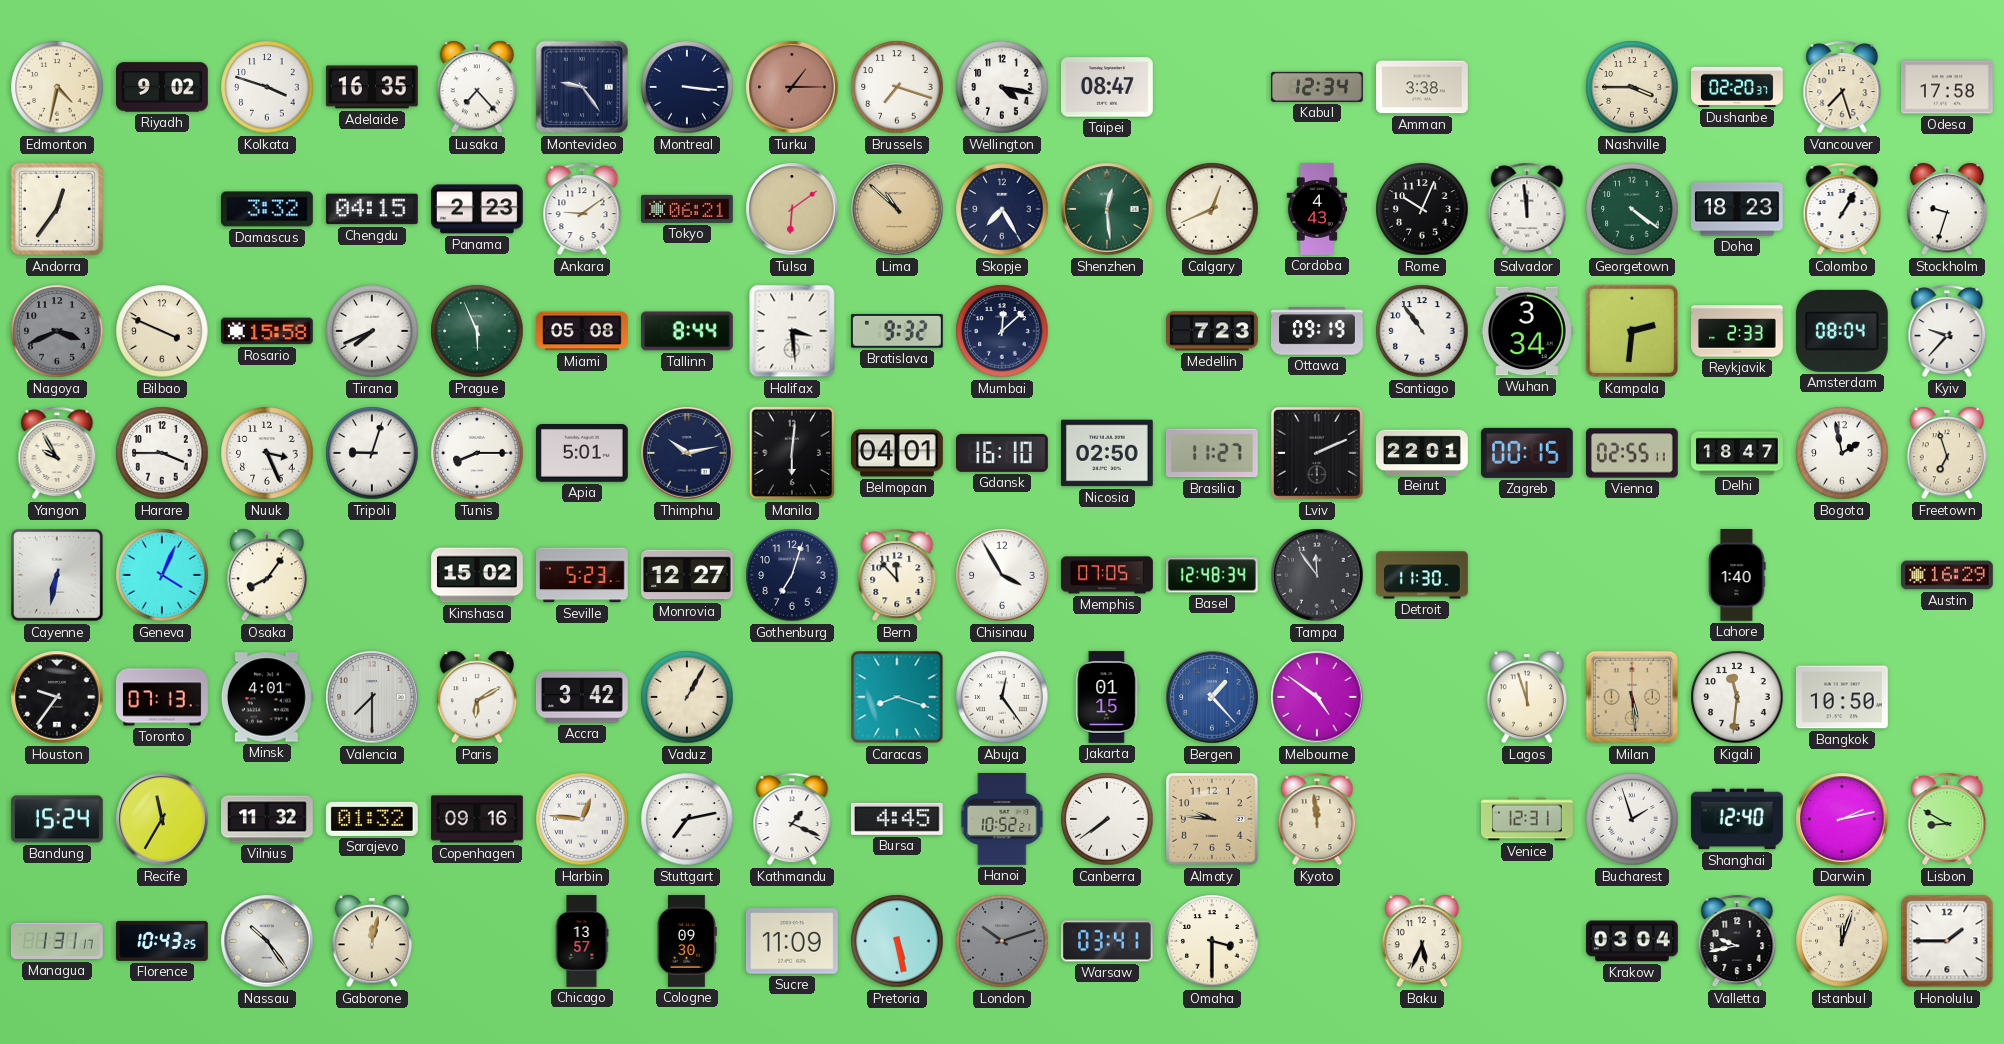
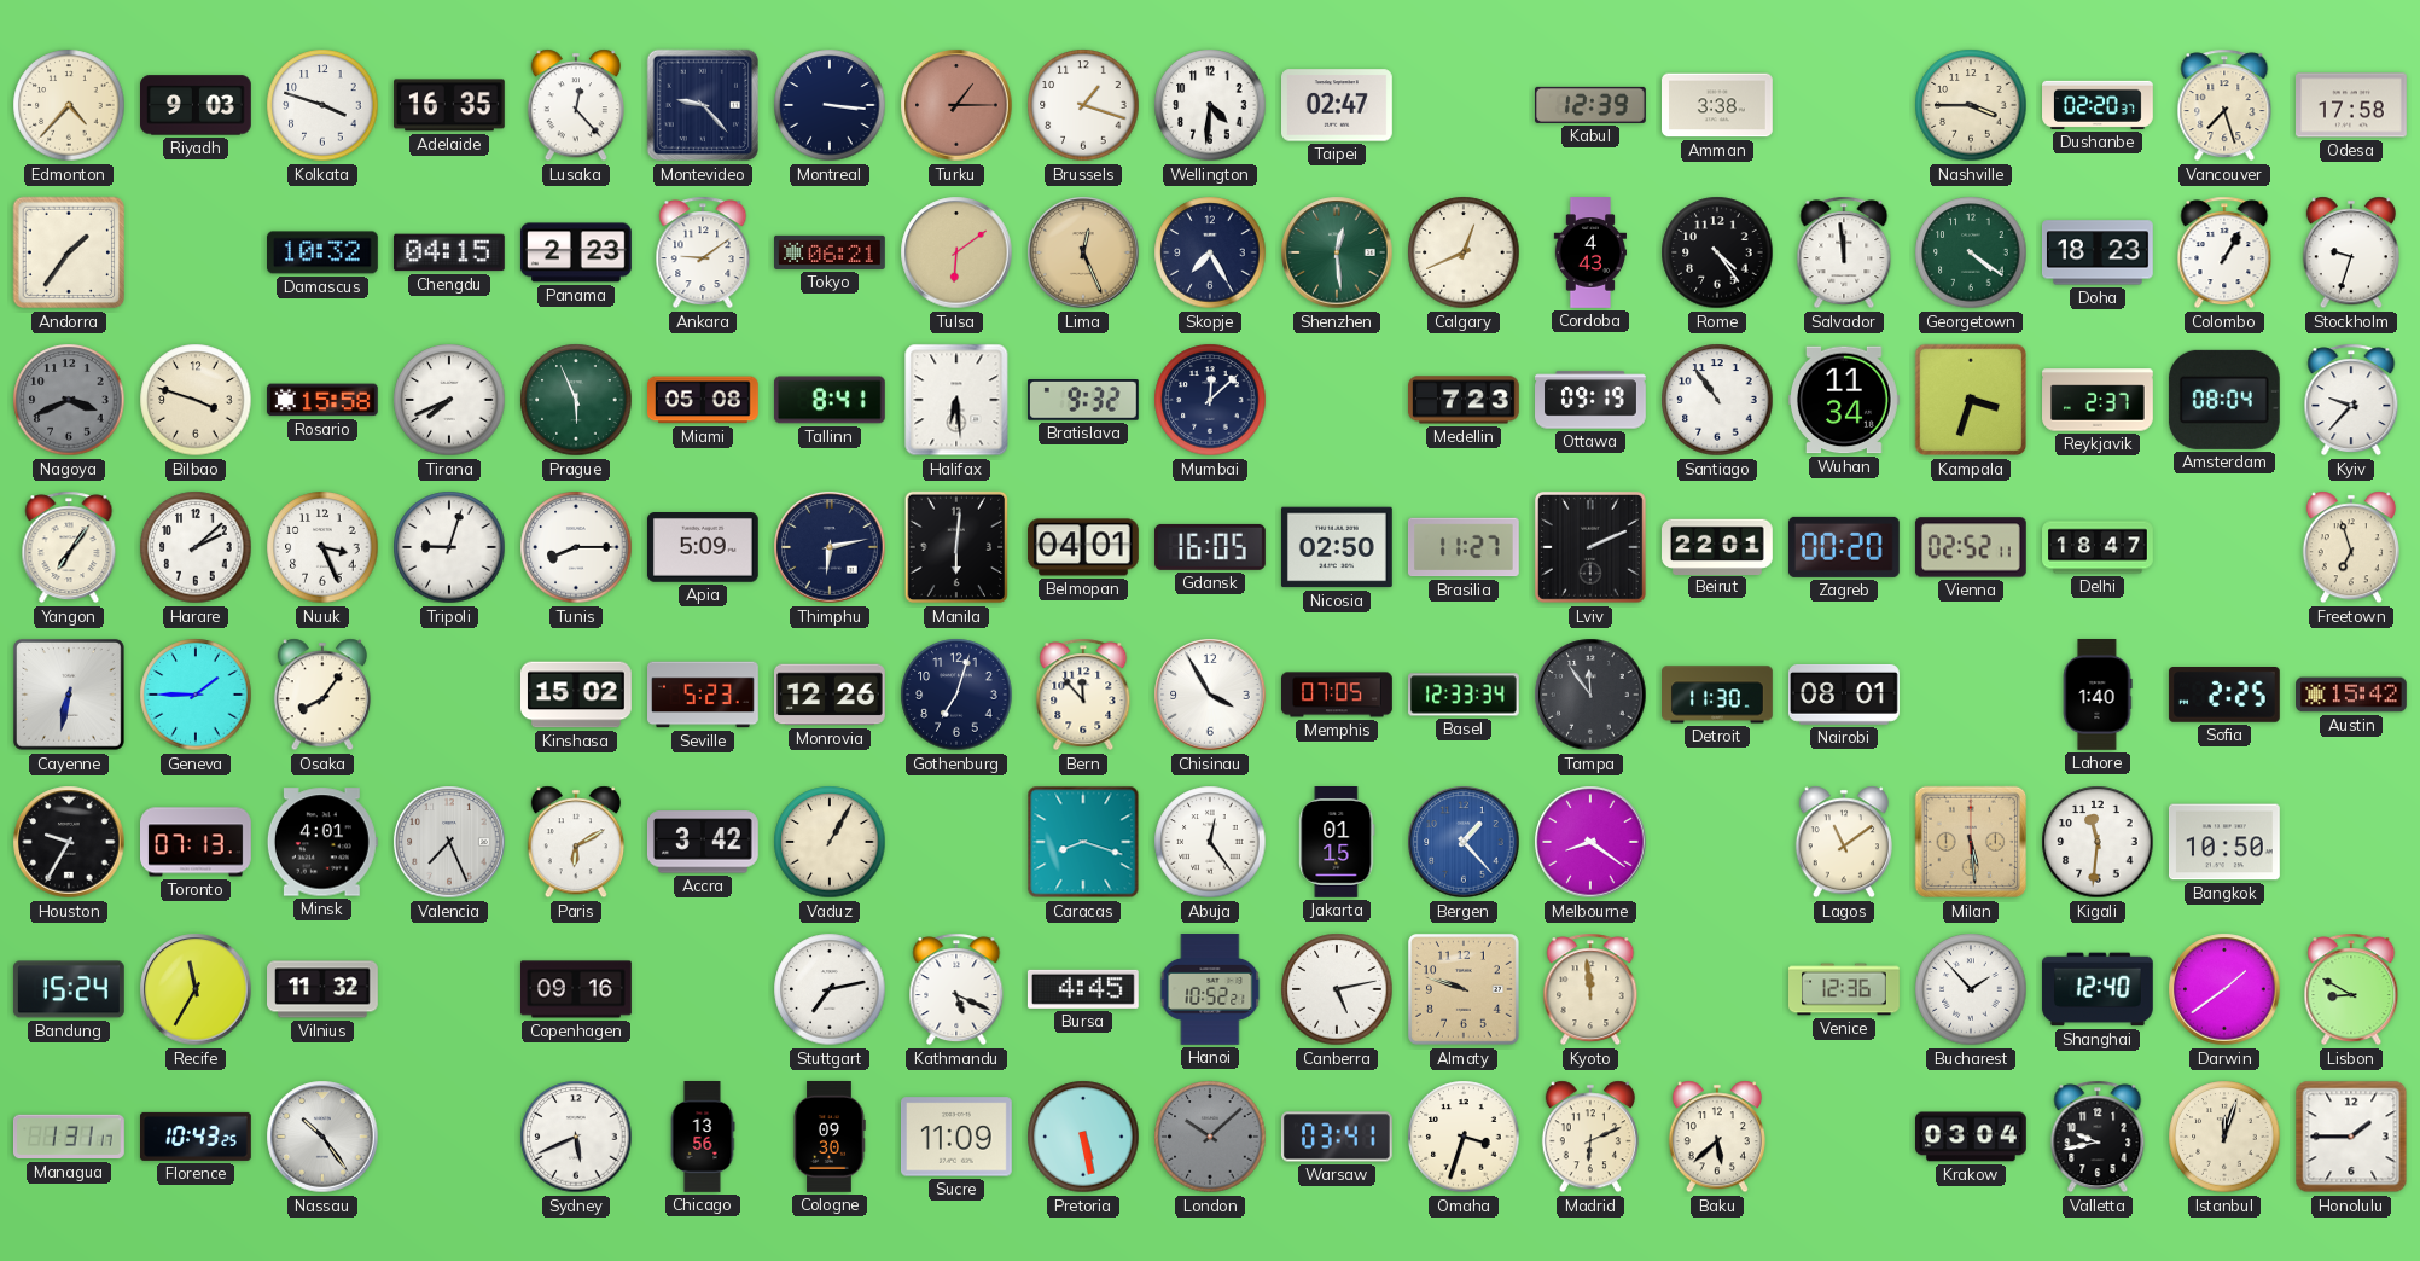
Edmonton: 4:32 -> 4:37 (69, 105)
Riyadh: 9:02 -> 9:03 (197, 105)
Lusaka: 7:23 -> 12:23 (576, 105)
Montevideo: 9:24 -> 9:23 (703, 105)
Brussels: 7:18 -> 1:18 (1083, 105)
Wellington: 4:17 -> 4:31 (1210, 105)
Taipei: 08:47 -> 02:47 (1338, 105)
Kabul: 12:34 -> 12:39 (1590, 105)
Andorra: 12:36 -> 1:36 (69, 252)
Damascus: 3:32 -> 10:32 (324, 252)
Lima: 10:52 -> 12:26 (1083, 252)
Rome: 10:04 -> 4:24 (1717, 252)
Bilbao: 3:49 -> 3:48 (196, 400)
Tallinn: 8:44 -> 8:41 (830, 400)
Halifax: 3:29 -> 6:29 (956, 400)
Wuhan: 3:34 -> 11:34 (1845, 400)
Kampala: 2:31 -> 3:33 (1971, 400)
Reykjavik: 2:33 -> 2:37 (2099, 400)
Yangon: 9:55 -> 7:06 (69, 547)
Harare: 3:45 -> 2:08 (196, 547)
Apia: 5:01 -> 5:09 (703, 548)
Thimphu: 10:13 -> 6:13 (830, 547)
Gdansk: 16:10 -> 16:05 (1211, 547)
Zagreb: 00:15 -> 00:20 (1844, 547)
Vienna: 02:55 -> 02:52 (1971, 547)
Bogota: 1:58 -> none (1842, 453)
Geneva: 4:04 -> 1:45 (196, 695)
Monrovia: 12:27 -> 12:26 (831, 695)
Basel: 12:48 -> 12:33 (1465, 695)
Nairobi: none -> 08:01 (1845, 695)
Sofia: none -> 2:25 (2224, 696)
Austin: 16:29 -> 15:42 (2352, 695)
Houston: 9:36 -> 9:35 (69, 842)
Valencia: 7:30 -> 7:26 (449, 842)
Melbourne: 4:51 -> 8:21 (1590, 842)
Lagos: 11:57 -> 11:09 (1844, 842)
Sarajevo: 01:32 -> none (372, 819)
Harbin: 12:46 -> none (582, 819)
Kathmandu: 1:19 -> 5:19 (956, 989)
Canberra: 7:39 -> 5:13 (1337, 989)
Almaty: 9:46 -> 9:48 (1465, 990)
Venice: 12:31 -> 12:36 (1845, 989)
Bucharest: 1:57 -> 1:53 (1971, 989)
Darwin: 2:13 -> 1:39 (2224, 989)
Gaborone: 12:02 -> none (372, 941)
Sydney: none -> 5:41 (576, 1137)
Chicago: 13:57 -> 13:56 (703, 1138)
London: 10:12 -> 10:08 (1210, 1137)
Omaha: 3:30 -> 3:33 (1464, 1137)
Madrid: none -> 6:11 (1590, 1137)
Baku: 5:34 -> 5:38 (1717, 1137)
